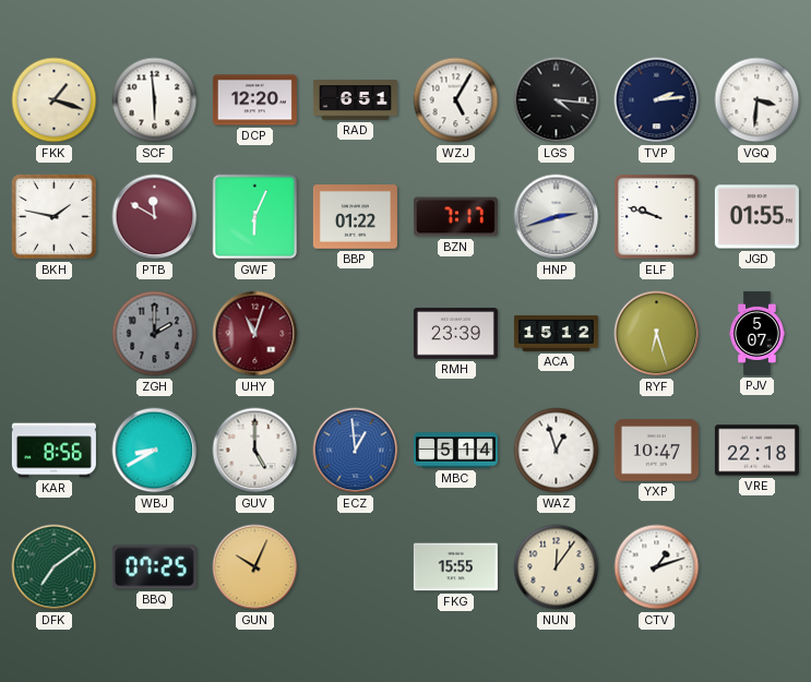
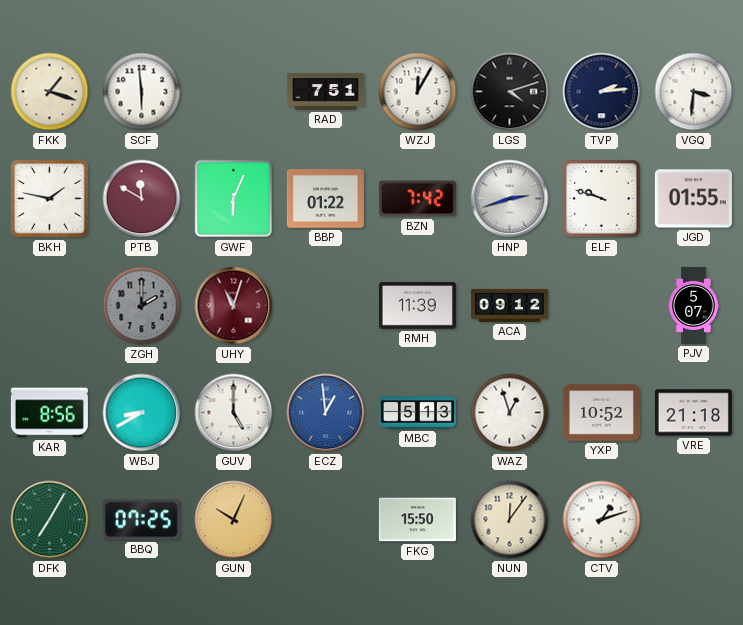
DCP: 12:20 -> none (254, 100)
RAD: 6:51 -> 7:51 (325, 92)
WZJ: 5:05 -> 12:05 (418, 92)
LGS: 4:16 -> 4:12 (510, 92)
BZN: 7:17 -> 7:42 (417, 199)
RMH: 23:39 -> 11:39 (417, 306)
ACA: 15:12 -> 09:12 (509, 305)
RYF: 6:27 -> none (657, 334)
MBC: 5:14 -> 5:13 (417, 413)
YXP: 10:47 -> 10:52 (601, 413)
VRE: 22:18 -> 21:18 (693, 413)
DFK: 7:09 -> 7:05 (50, 520)
FKG: 15:55 -> 15:50 (417, 520)
